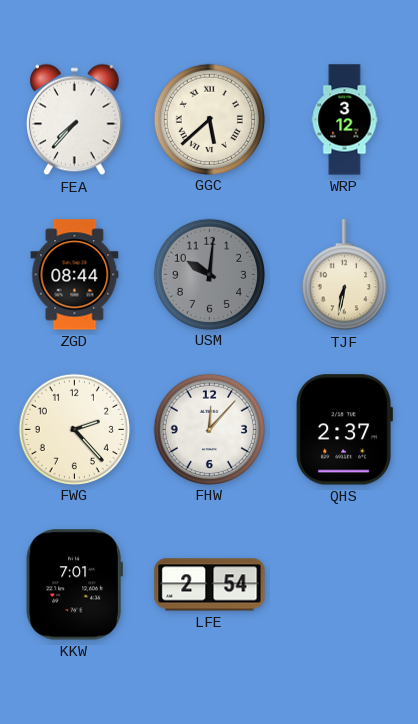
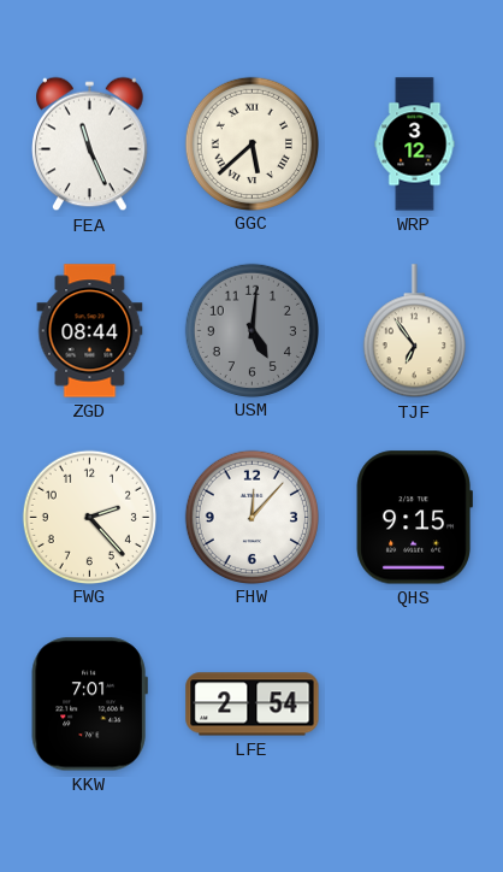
FEA: 7:37 -> 11:26 (90, 145)
USM: 10:01 -> 5:01 (251, 330)
TJF: 6:32 -> 6:54 (414, 331)
QHS: 2:37 -> 9:15 (414, 518)
